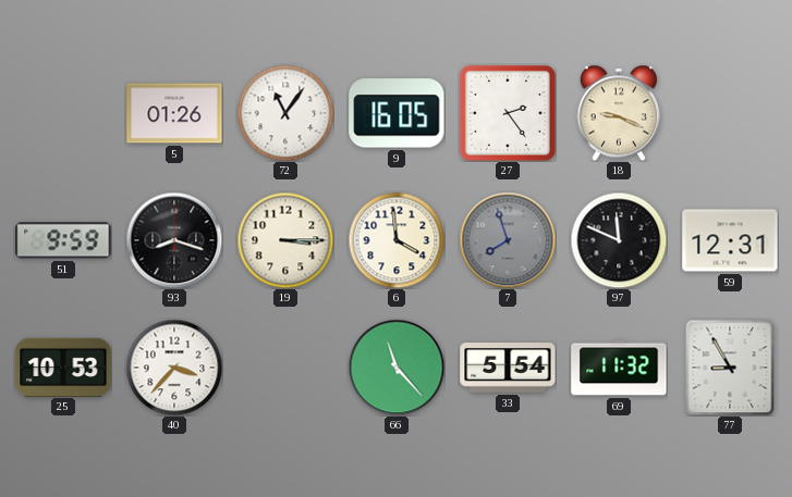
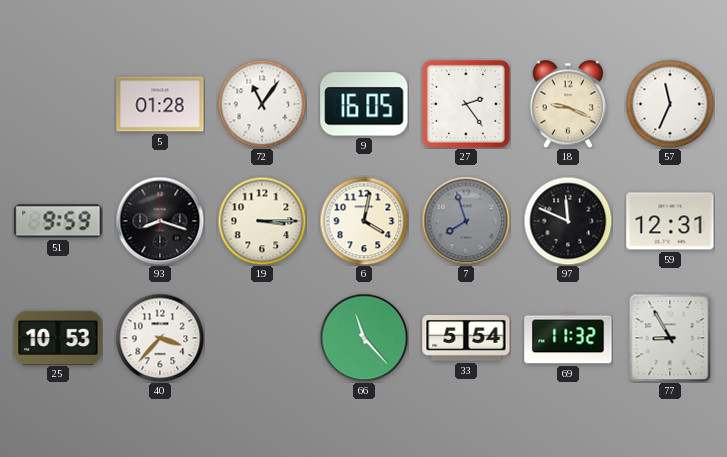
5: 01:26 -> 01:28 (160, 104)
57: none -> 11:34 (670, 104)
6: 3:59 -> 4:02 (364, 221)
